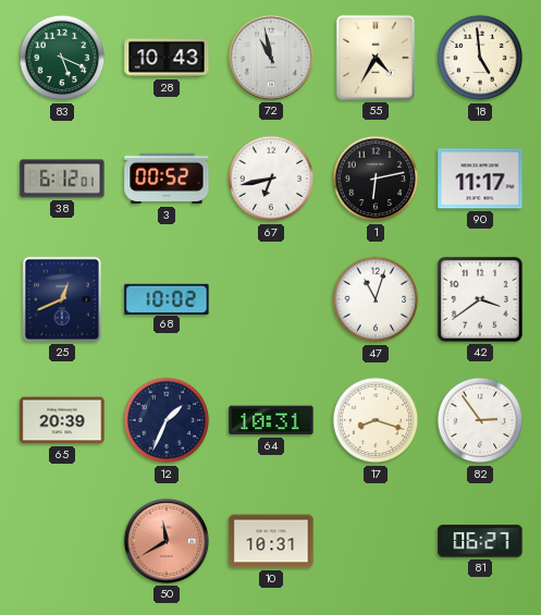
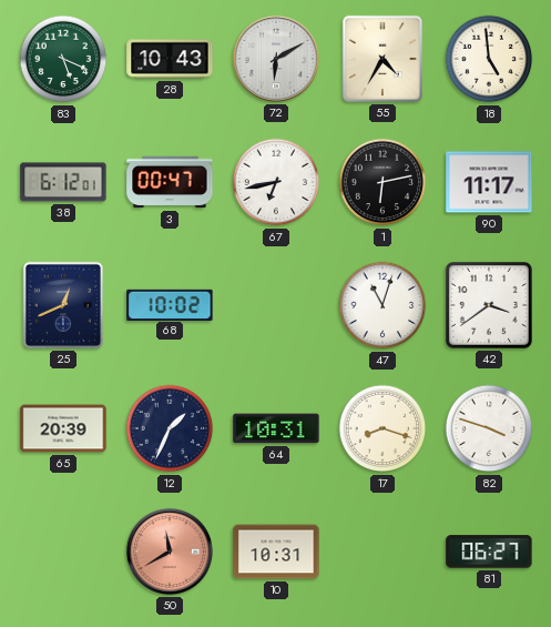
72: 10:58 -> 6:10 (276, 59)
3: 00:52 -> 00:47 (170, 182)
82: 2:54 -> 3:48 (489, 428)
